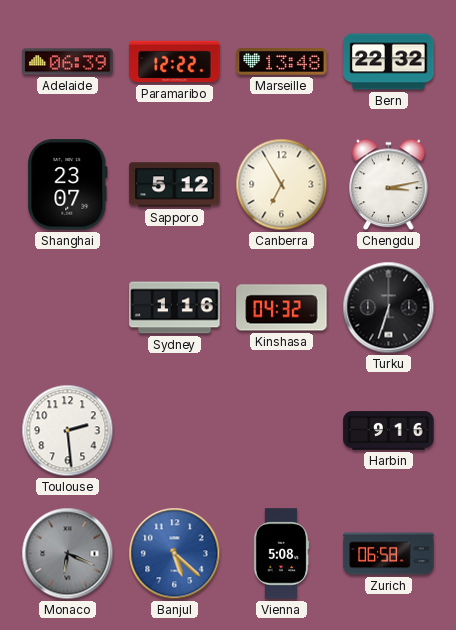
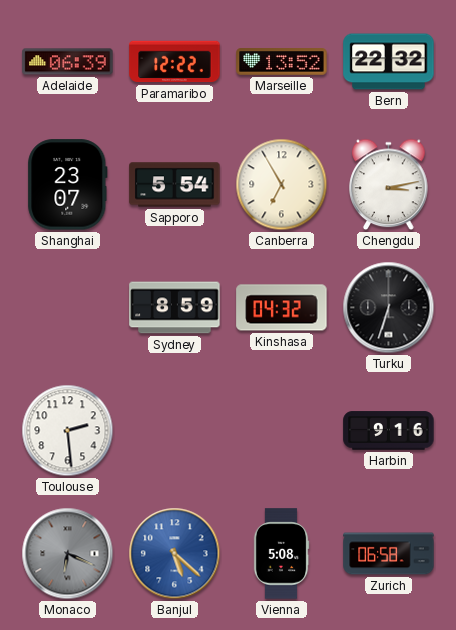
Marseille: 13:48 -> 13:52 (282, 62)
Sapporo: 5:12 -> 5:54 (175, 185)
Sydney: 1:16 -> 8:59 (175, 308)
